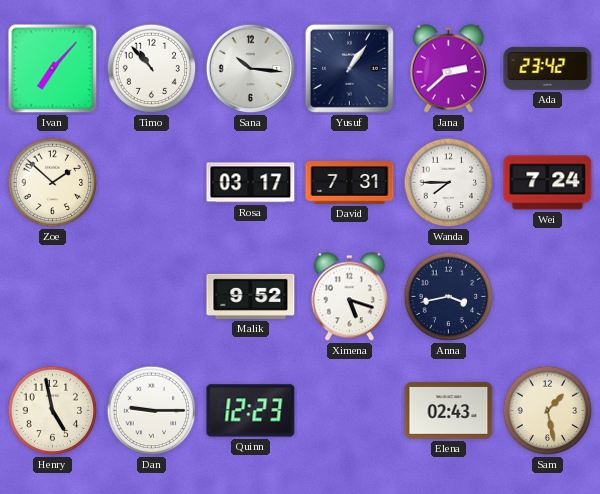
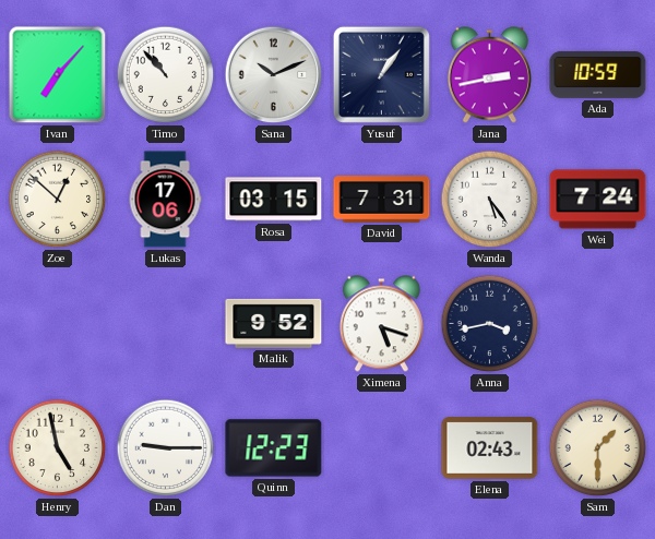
Sana: 10:16 -> 10:11 (274, 75)
Jana: 2:38 -> 2:43 (489, 75)
Ada: 23:42 -> 10:59 (598, 74)
Zoe: 1:52 -> 12:52 (58, 200)
Lukas: none -> 17:06 (165, 200)
Rosa: 03:17 -> 03:15 (274, 200)
Wanda: 7:45 -> 5:24 (490, 200)
Sam: 1:28 -> 1:30 (598, 448)
